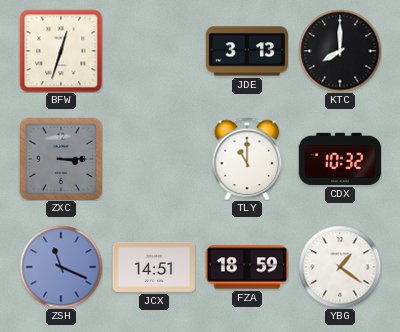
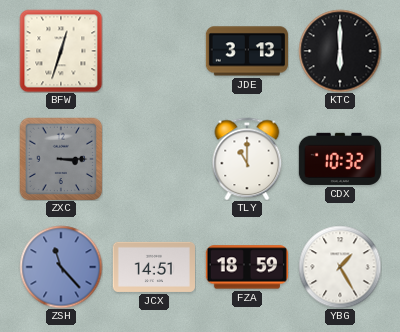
KTC: 8:00 -> 6:00 (340, 51)
ZSH: 11:19 -> 11:23 (61, 267)
YBG: 1:21 -> 1:25 (340, 267)
